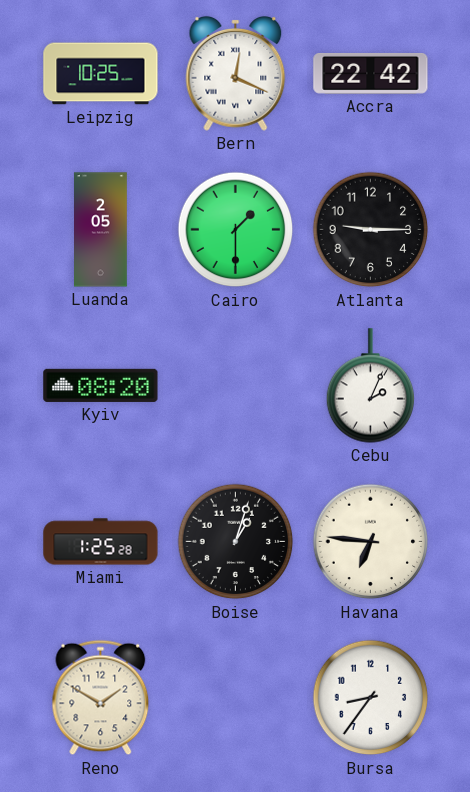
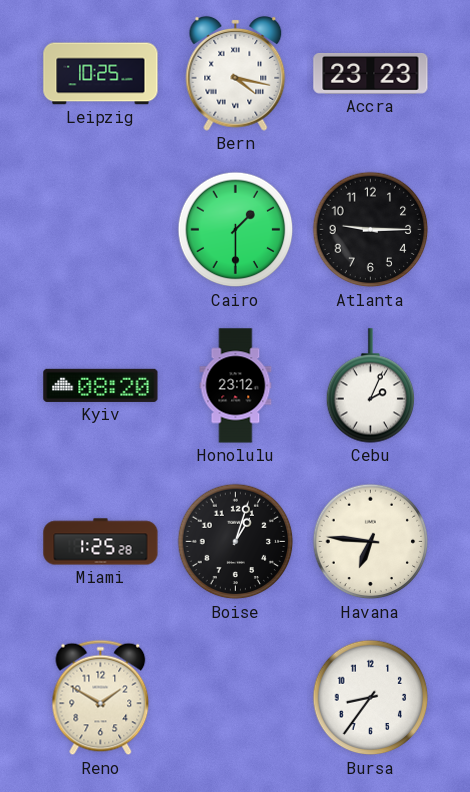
Bern: 12:19 -> 4:17 (236, 73)
Accra: 22:42 -> 23:23 (371, 74)
Luanda: 2:05 -> none (101, 230)
Honolulu: none -> 23:12 (236, 386)
